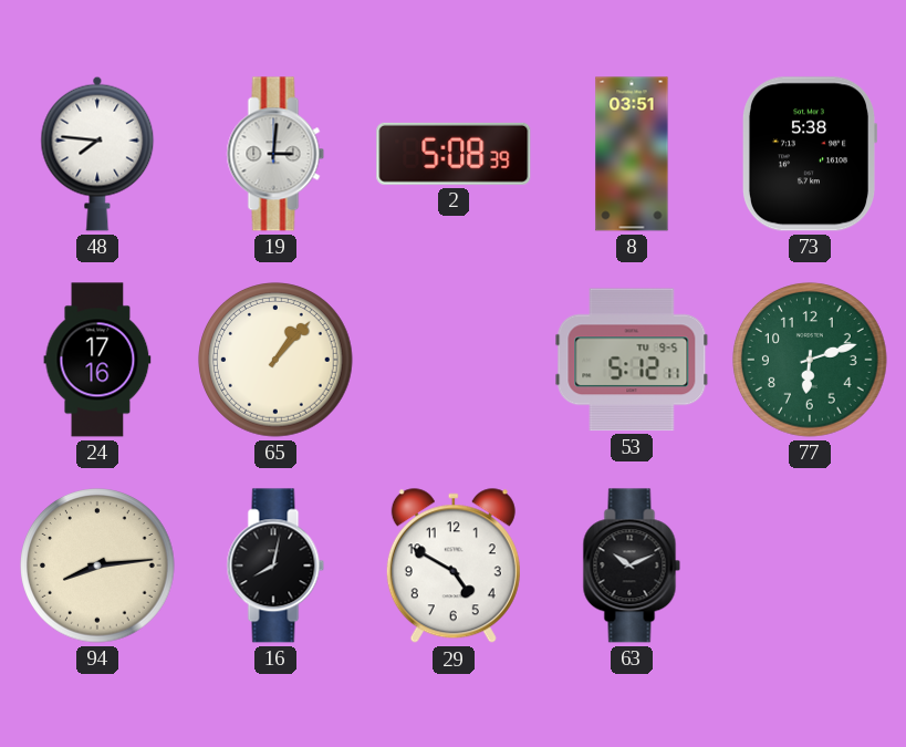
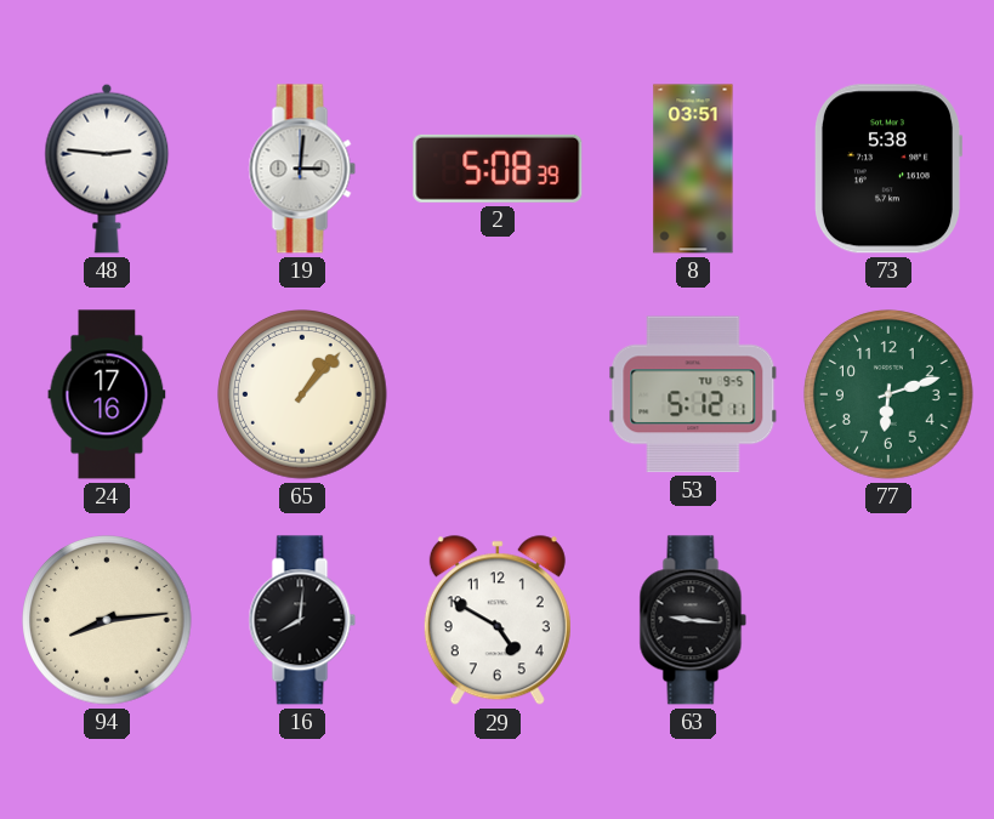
48: 7:46 -> 2:46 (107, 169)
16: 8:02 -> 8:01 (302, 620)
63: 10:11 -> 9:16 (693, 620)
